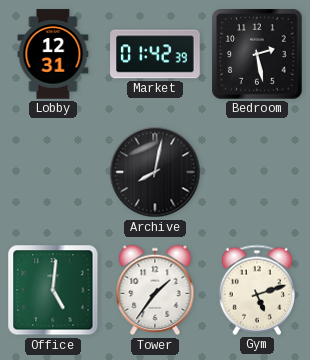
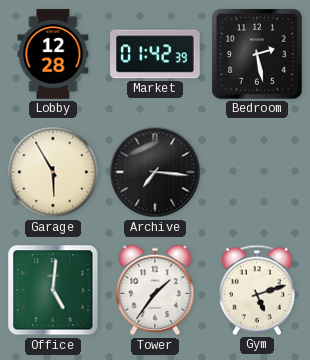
Lobby: 12:31 -> 12:28 (53, 54)
Garage: none -> 5:55 (53, 172)
Archive: 8:02 -> 7:16 (155, 172)
